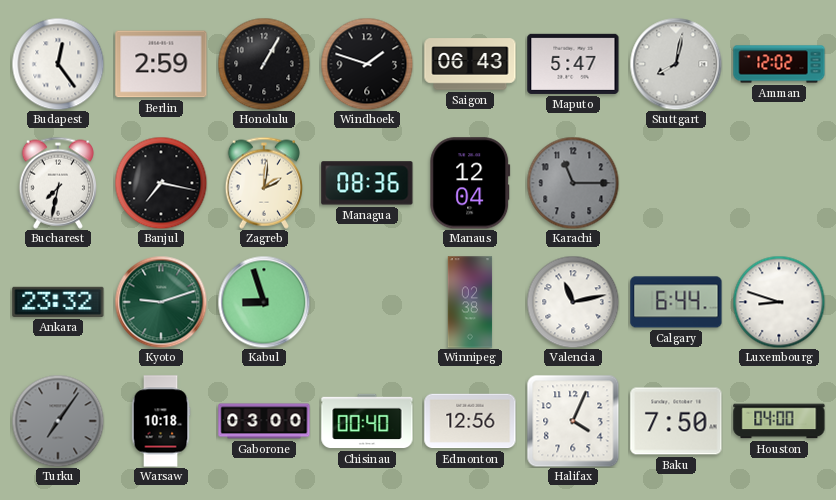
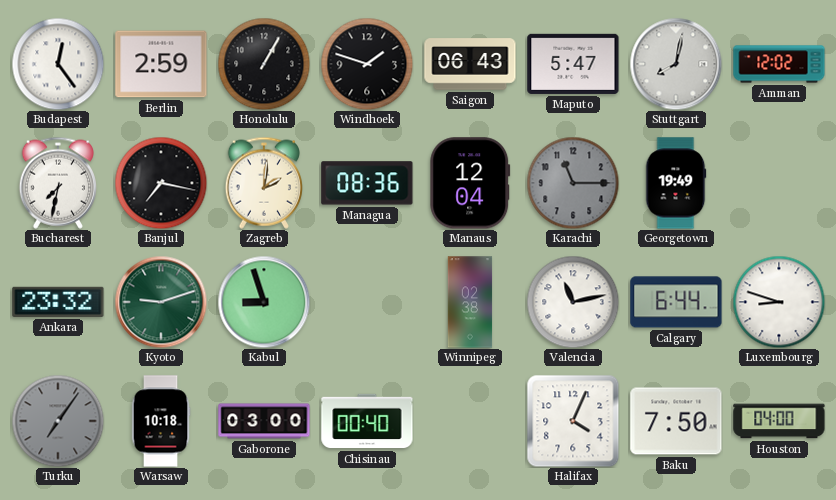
Georgetown: none -> 19:49 (676, 183)
Edmonton: 12:56 -> none (470, 421)
